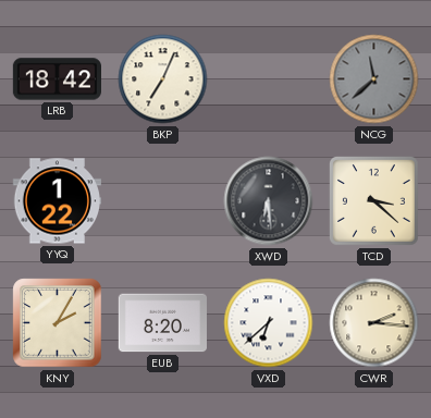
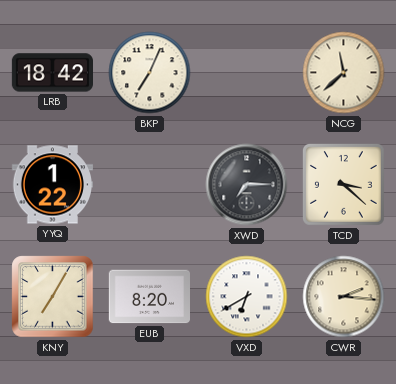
NCG dial: grey -> cream (344, 73)
XWD: 6:29 -> 7:15 (247, 185)
KNY: 2:05 -> 7:05 (53, 297)
VXD: 6:38 -> 6:40 (247, 297)
